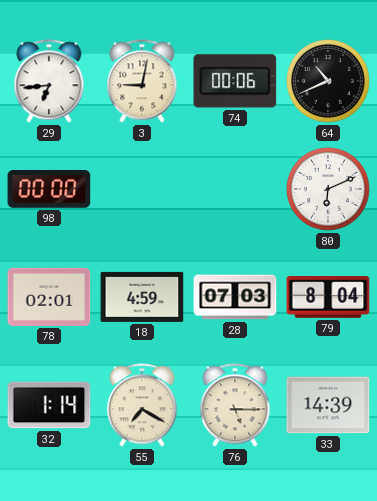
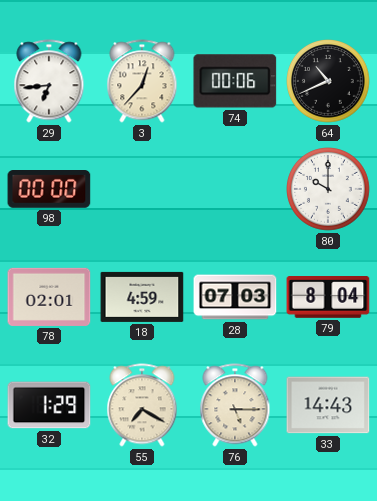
3: 9:02 -> 12:37 (142, 81)
80: 6:11 -> 10:00 (329, 190)
32: 1:14 -> 1:29 (49, 405)
33: 14:39 -> 14:43 (328, 405)
